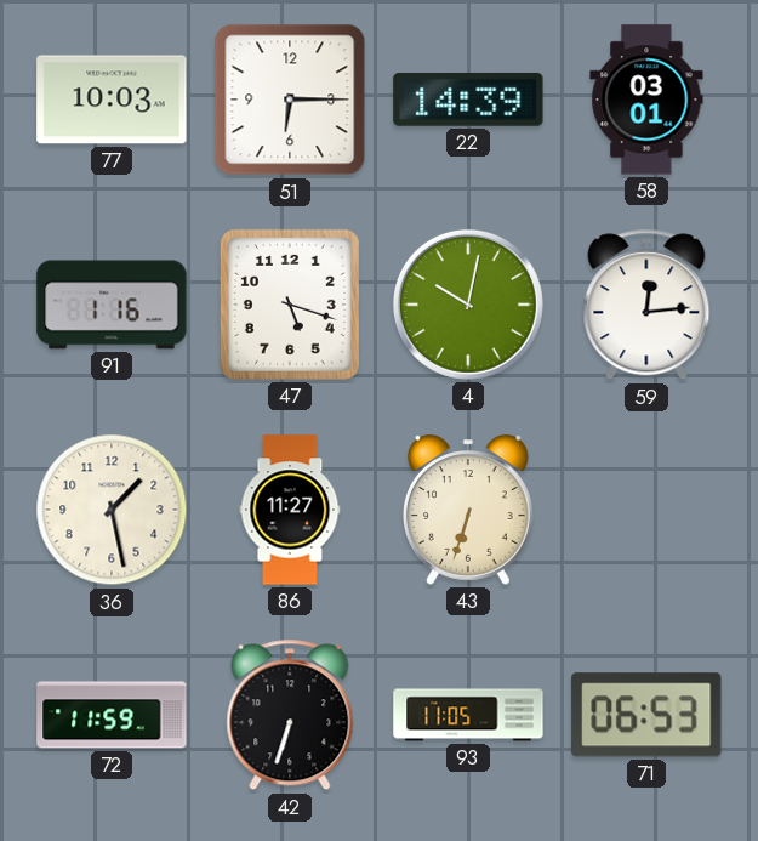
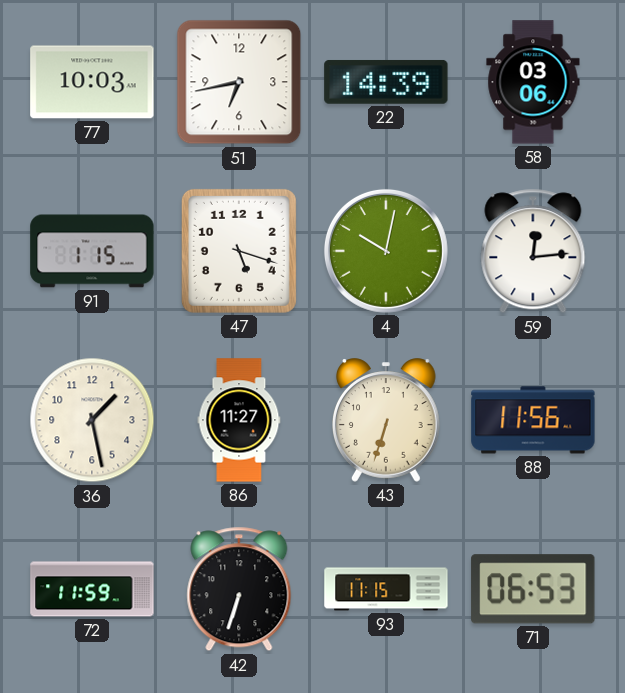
51: 6:15 -> 6:43 (239, 82)
58: 03:01 -> 03:06 (533, 82)
91: 1:16 -> 1:15 (92, 251)
88: none -> 11:56 (533, 420)
93: 11:05 -> 11:15 (386, 589)
